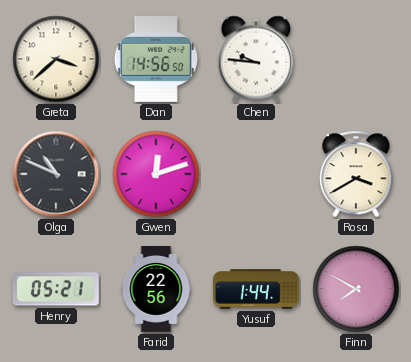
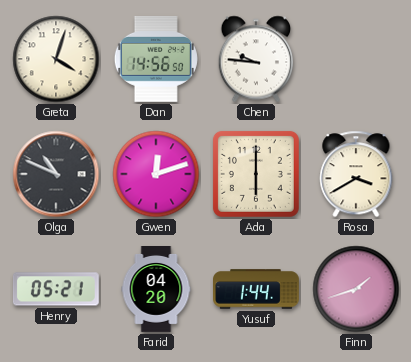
Greta: 3:38 -> 4:03 (56, 59)
Ada: none -> 6:00 (256, 174)
Farid: 22:56 -> 04:20 (156, 290)
Finn: 7:50 -> 1:42 (356, 289)
